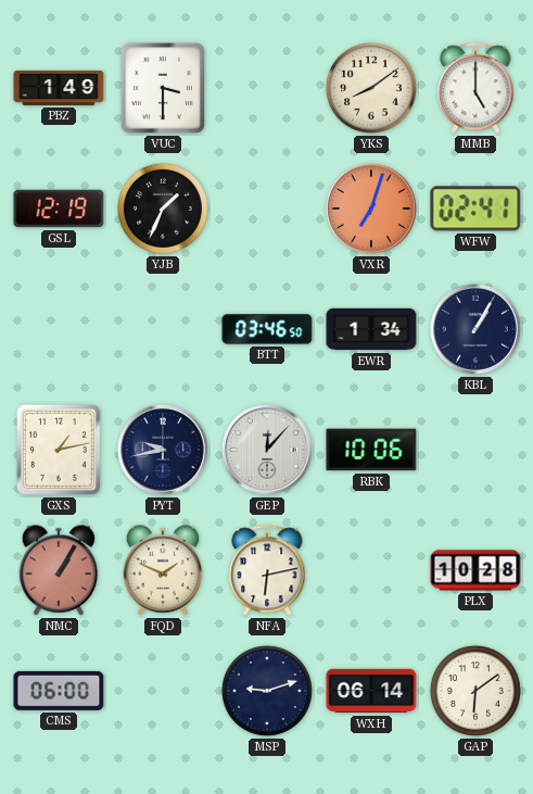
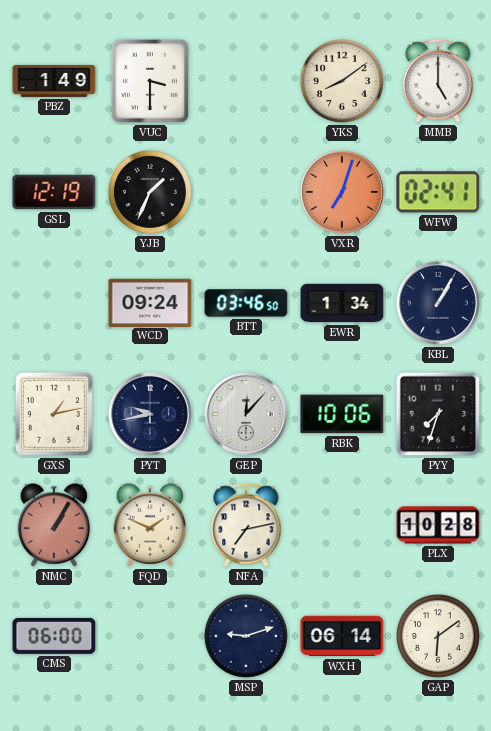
WCD: none -> 09:24 (150, 302)
PYY: none -> 7:33 (438, 414)
NFA: 6:13 -> 7:13 (246, 525)
